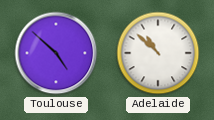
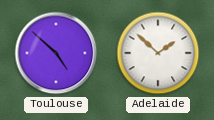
Adelaide: 10:52 -> 1:52 (158, 53)
